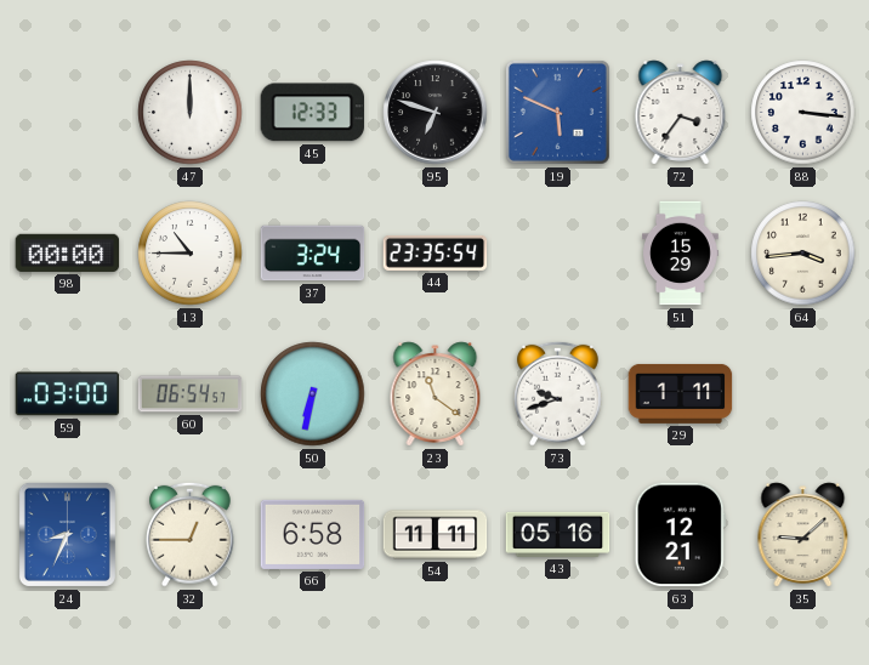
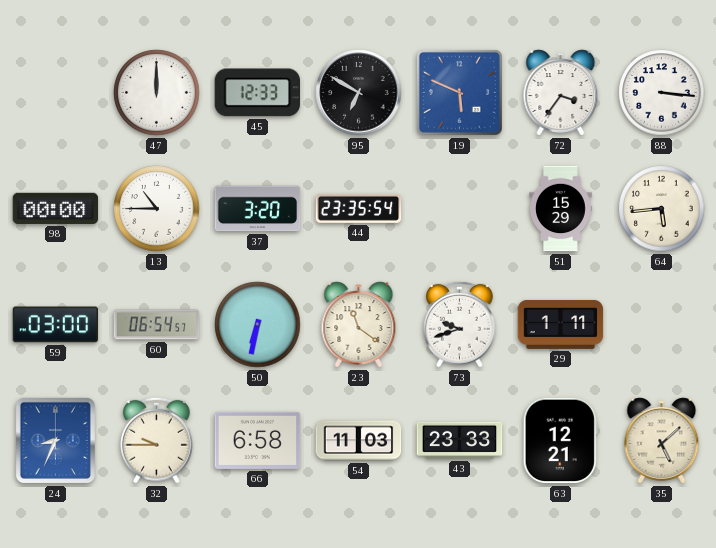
95: 6:48 -> 6:50 (359, 93)
37: 3:24 -> 3:20 (258, 209)
64: 3:44 -> 5:44 (662, 209)
32: 12:45 -> 9:45 (157, 440)
54: 11:11 -> 11:03 (359, 441)
43: 05:16 -> 23:33 (460, 440)
35: 9:08 -> 5:08 (662, 441)
